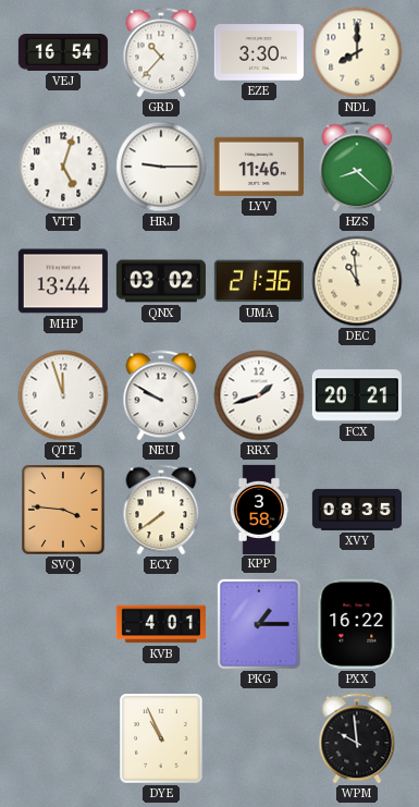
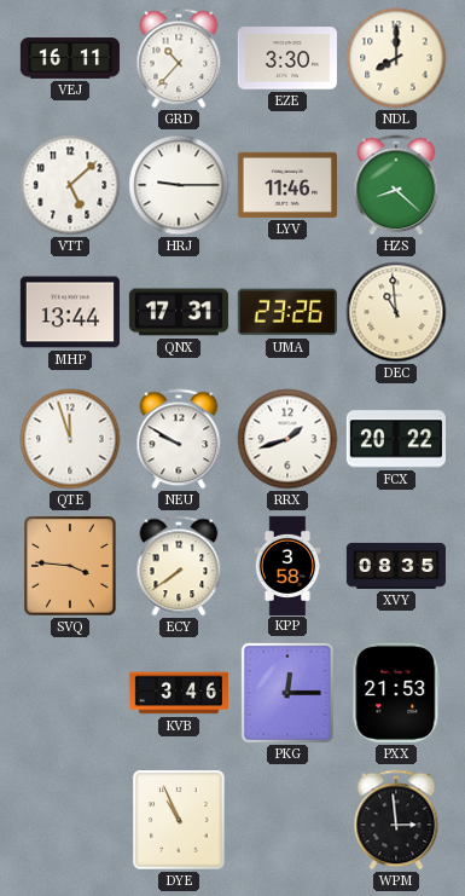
VEJ: 16:54 -> 16:11 (69, 58)
VTT: 5:03 -> 5:08 (70, 185)
QNX: 03:02 -> 17:31 (179, 312)
UMA: 21:36 -> 23:26 (287, 312)
FCX: 20:21 -> 20:22 (396, 439)
KVB: 4:01 -> 3:46 (179, 693)
PKG: 1:15 -> 12:15 (287, 693)
PXX: 16:22 -> 21:53 (396, 693)
WPM: 9:59 -> 2:59 (396, 820)
